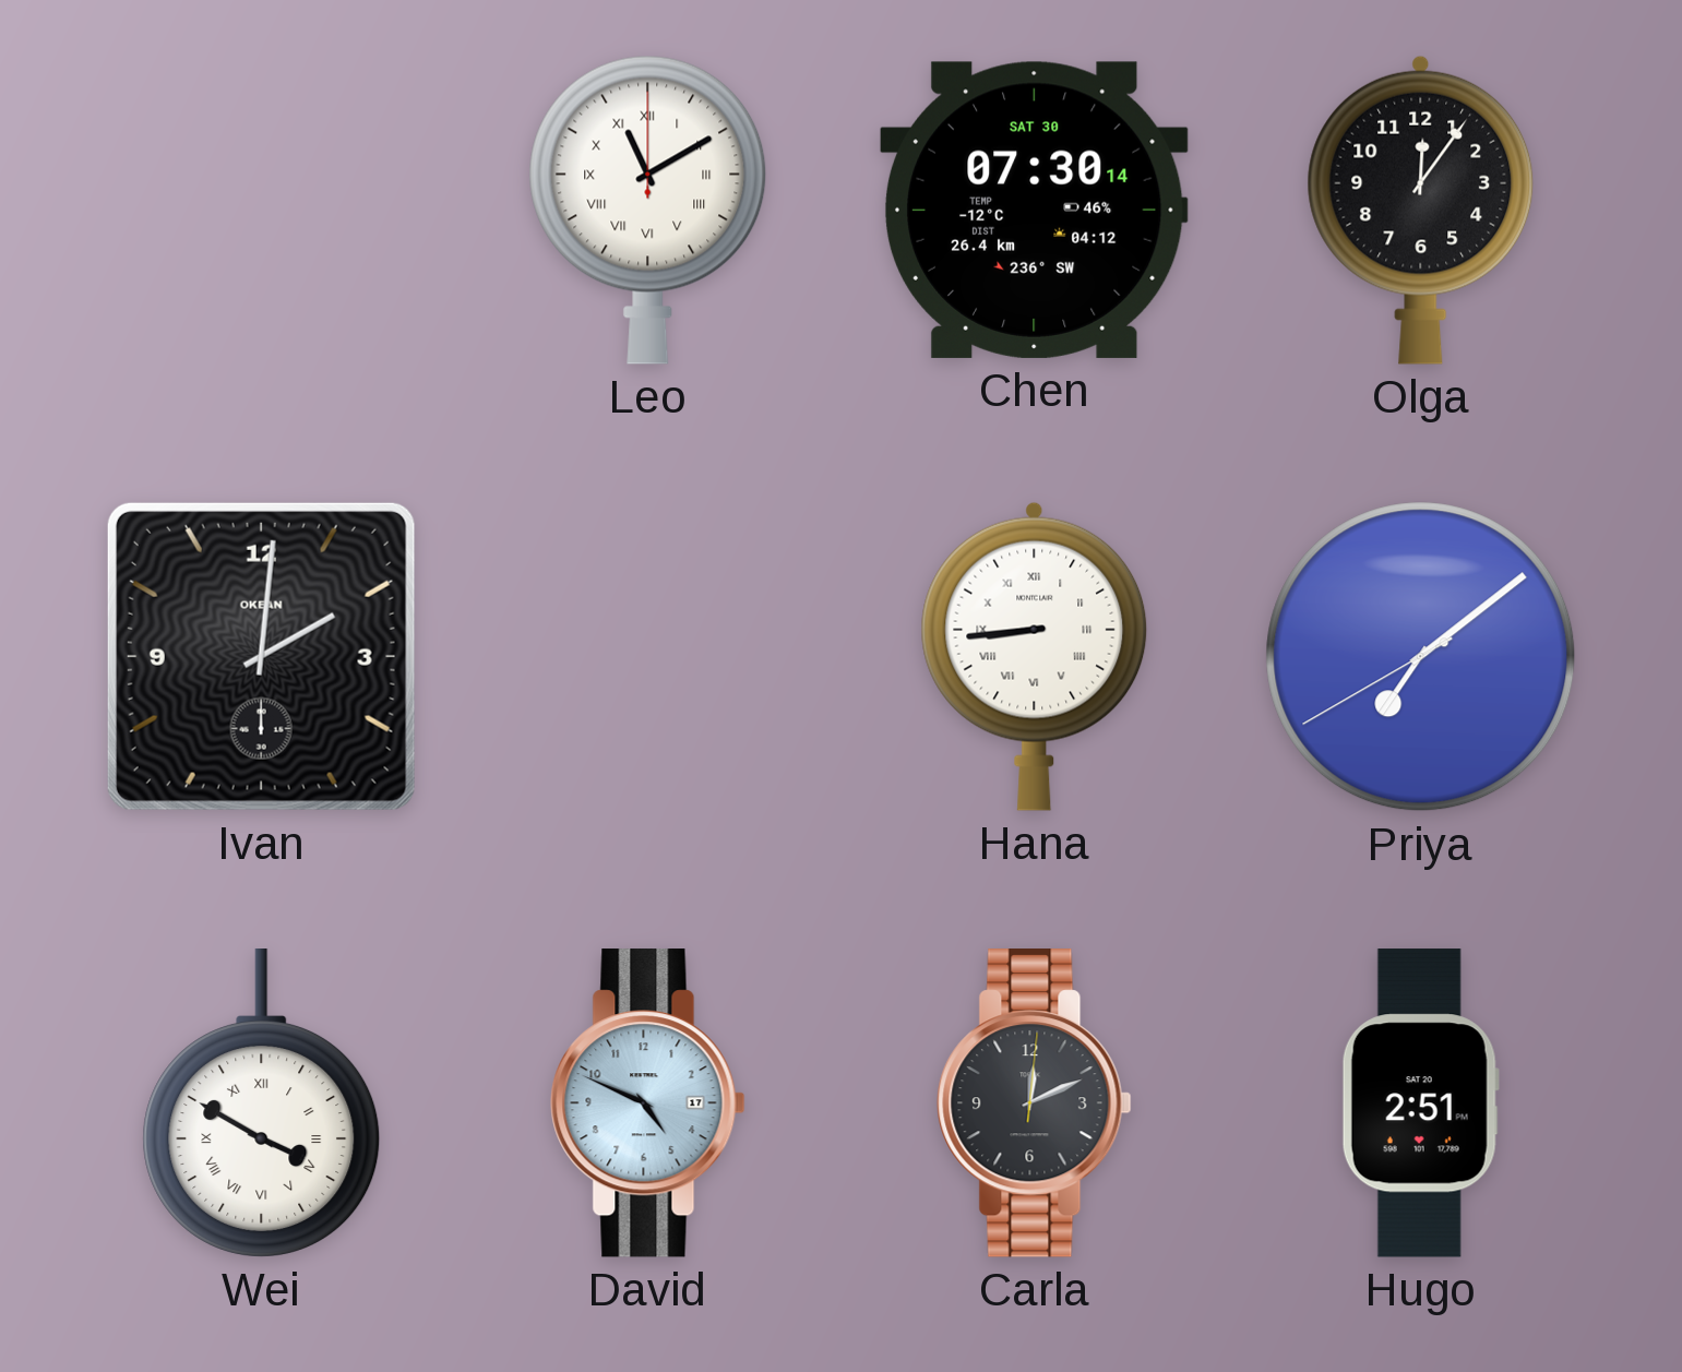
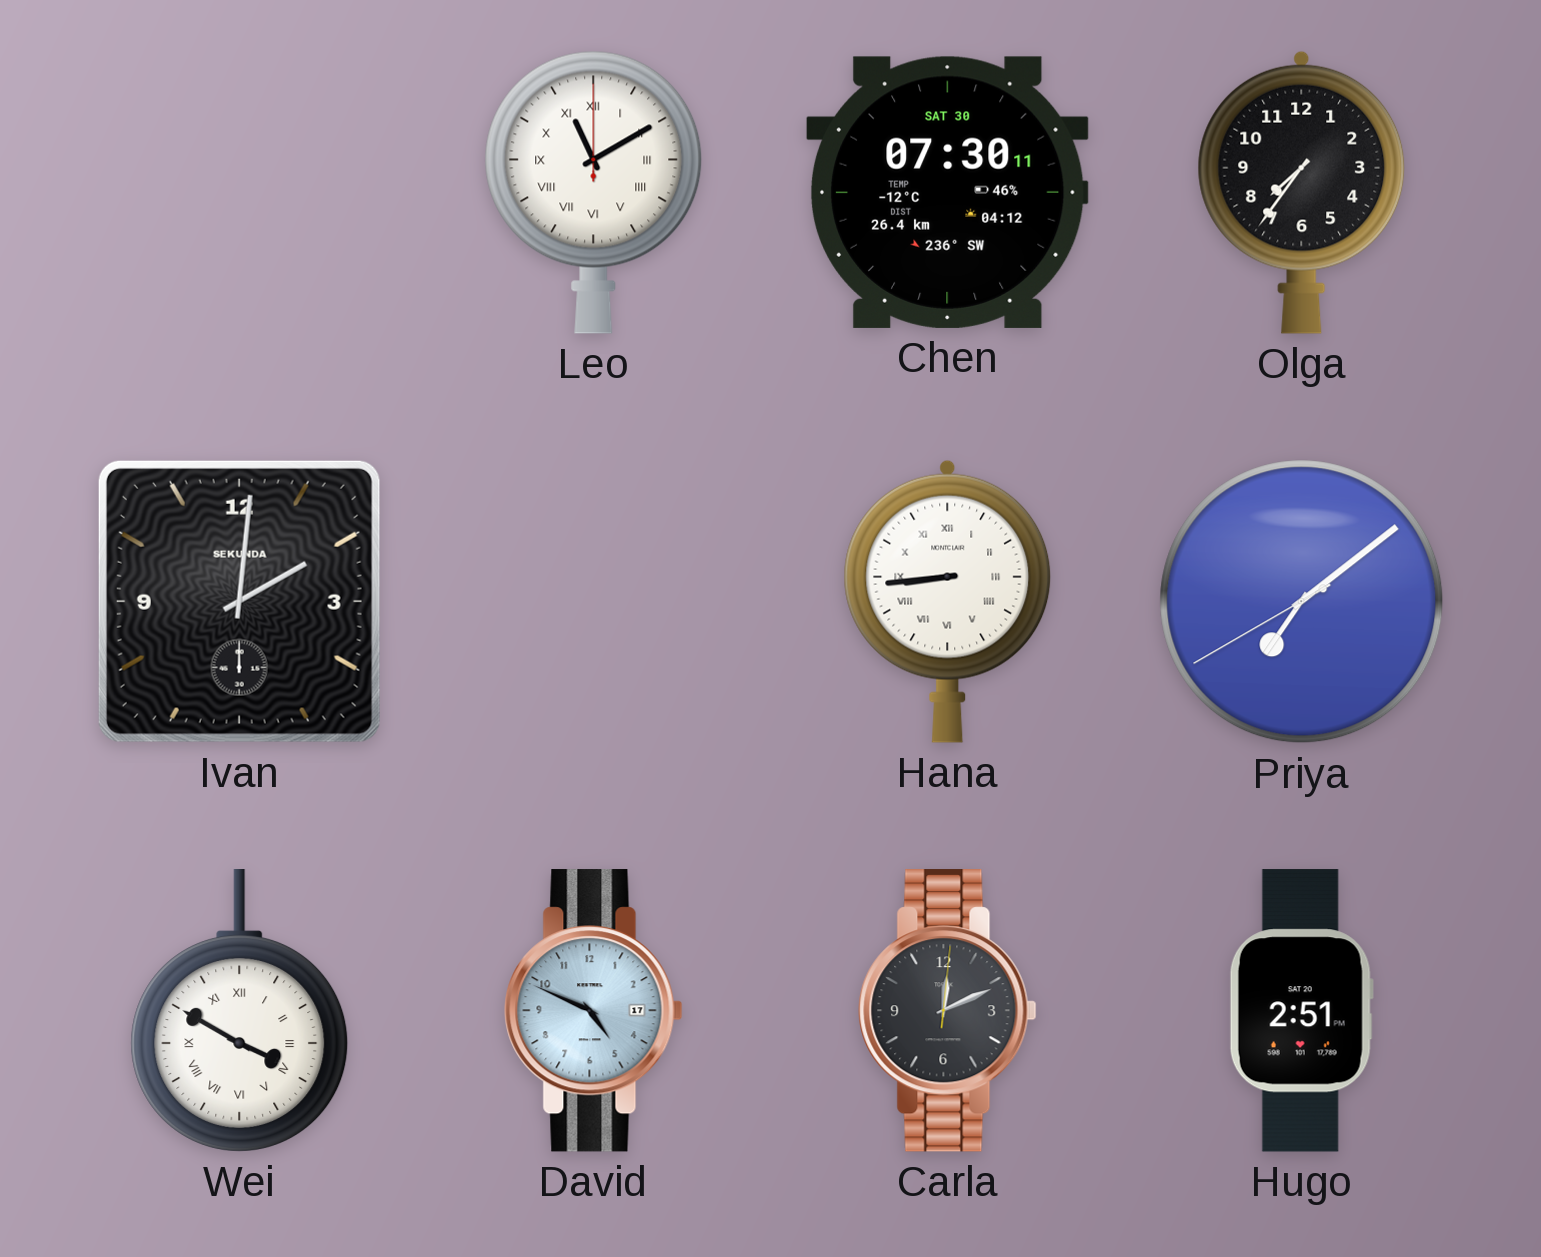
Chen: 07:30:14 -> 07:30:11 (947, 192)
Olga: 12:06 -> 7:36 (1302, 192)
Ivan brand: OKEAN -> SEKUNDA (239, 601)
